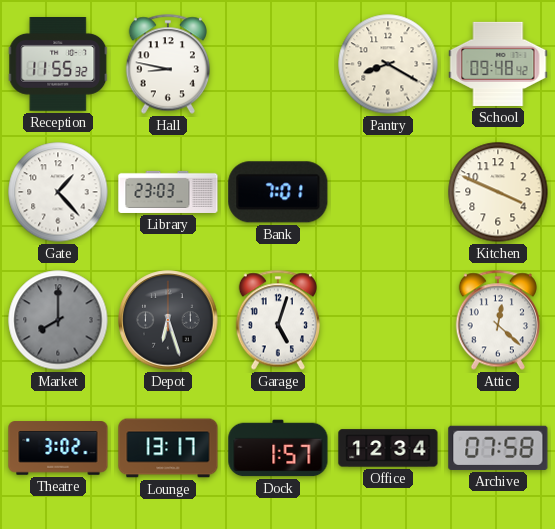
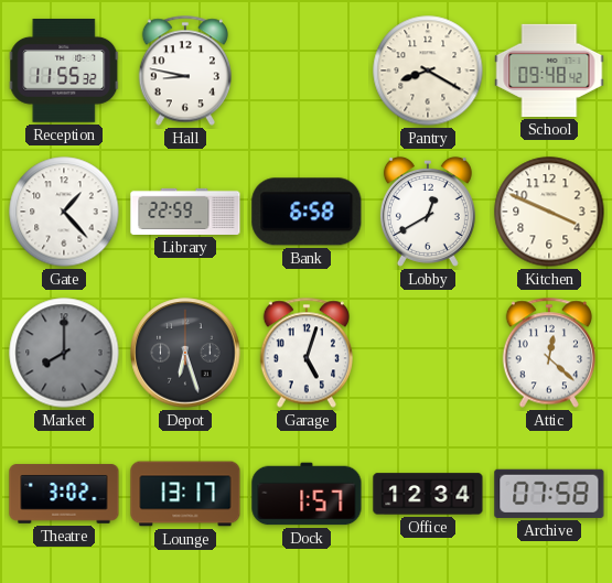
Library: 23:03 -> 22:59 (185, 212)
Bank: 7:01 -> 6:58 (307, 212)
Lobby: none -> 12:40 (428, 212)
